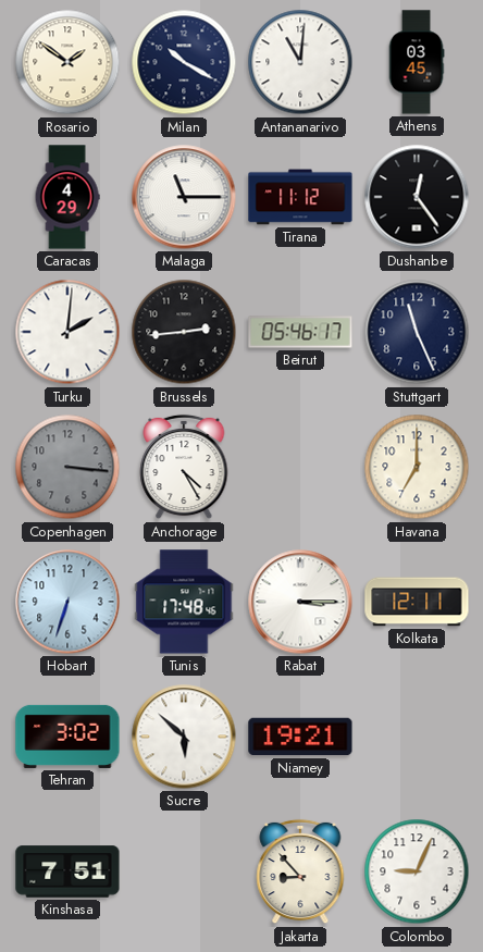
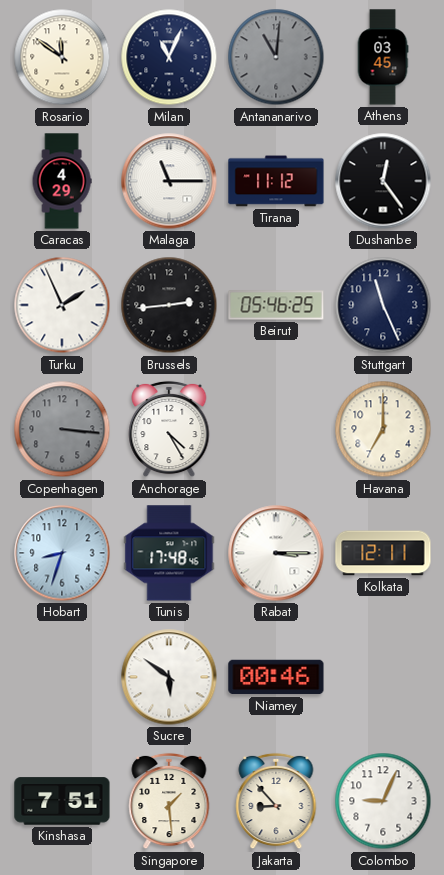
Rosario: 1:51 -> 11:51 (62, 57)
Milan: 10:20 -> 11:04 (169, 57)
Antananarivo dial: white -> grey (276, 57)
Turku: 2:01 -> 1:56 (62, 305)
Beirut: 05:46:17 -> 05:46:25 (276, 305)
Hobart: 6:33 -> 8:33 (62, 553)
Tehran: 3:02 -> none (67, 737)
Sucre: 5:52 -> 5:51 (169, 677)
Niamey: 19:21 -> 00:46 (276, 677)
Singapore: none -> 1:29 (169, 801)
